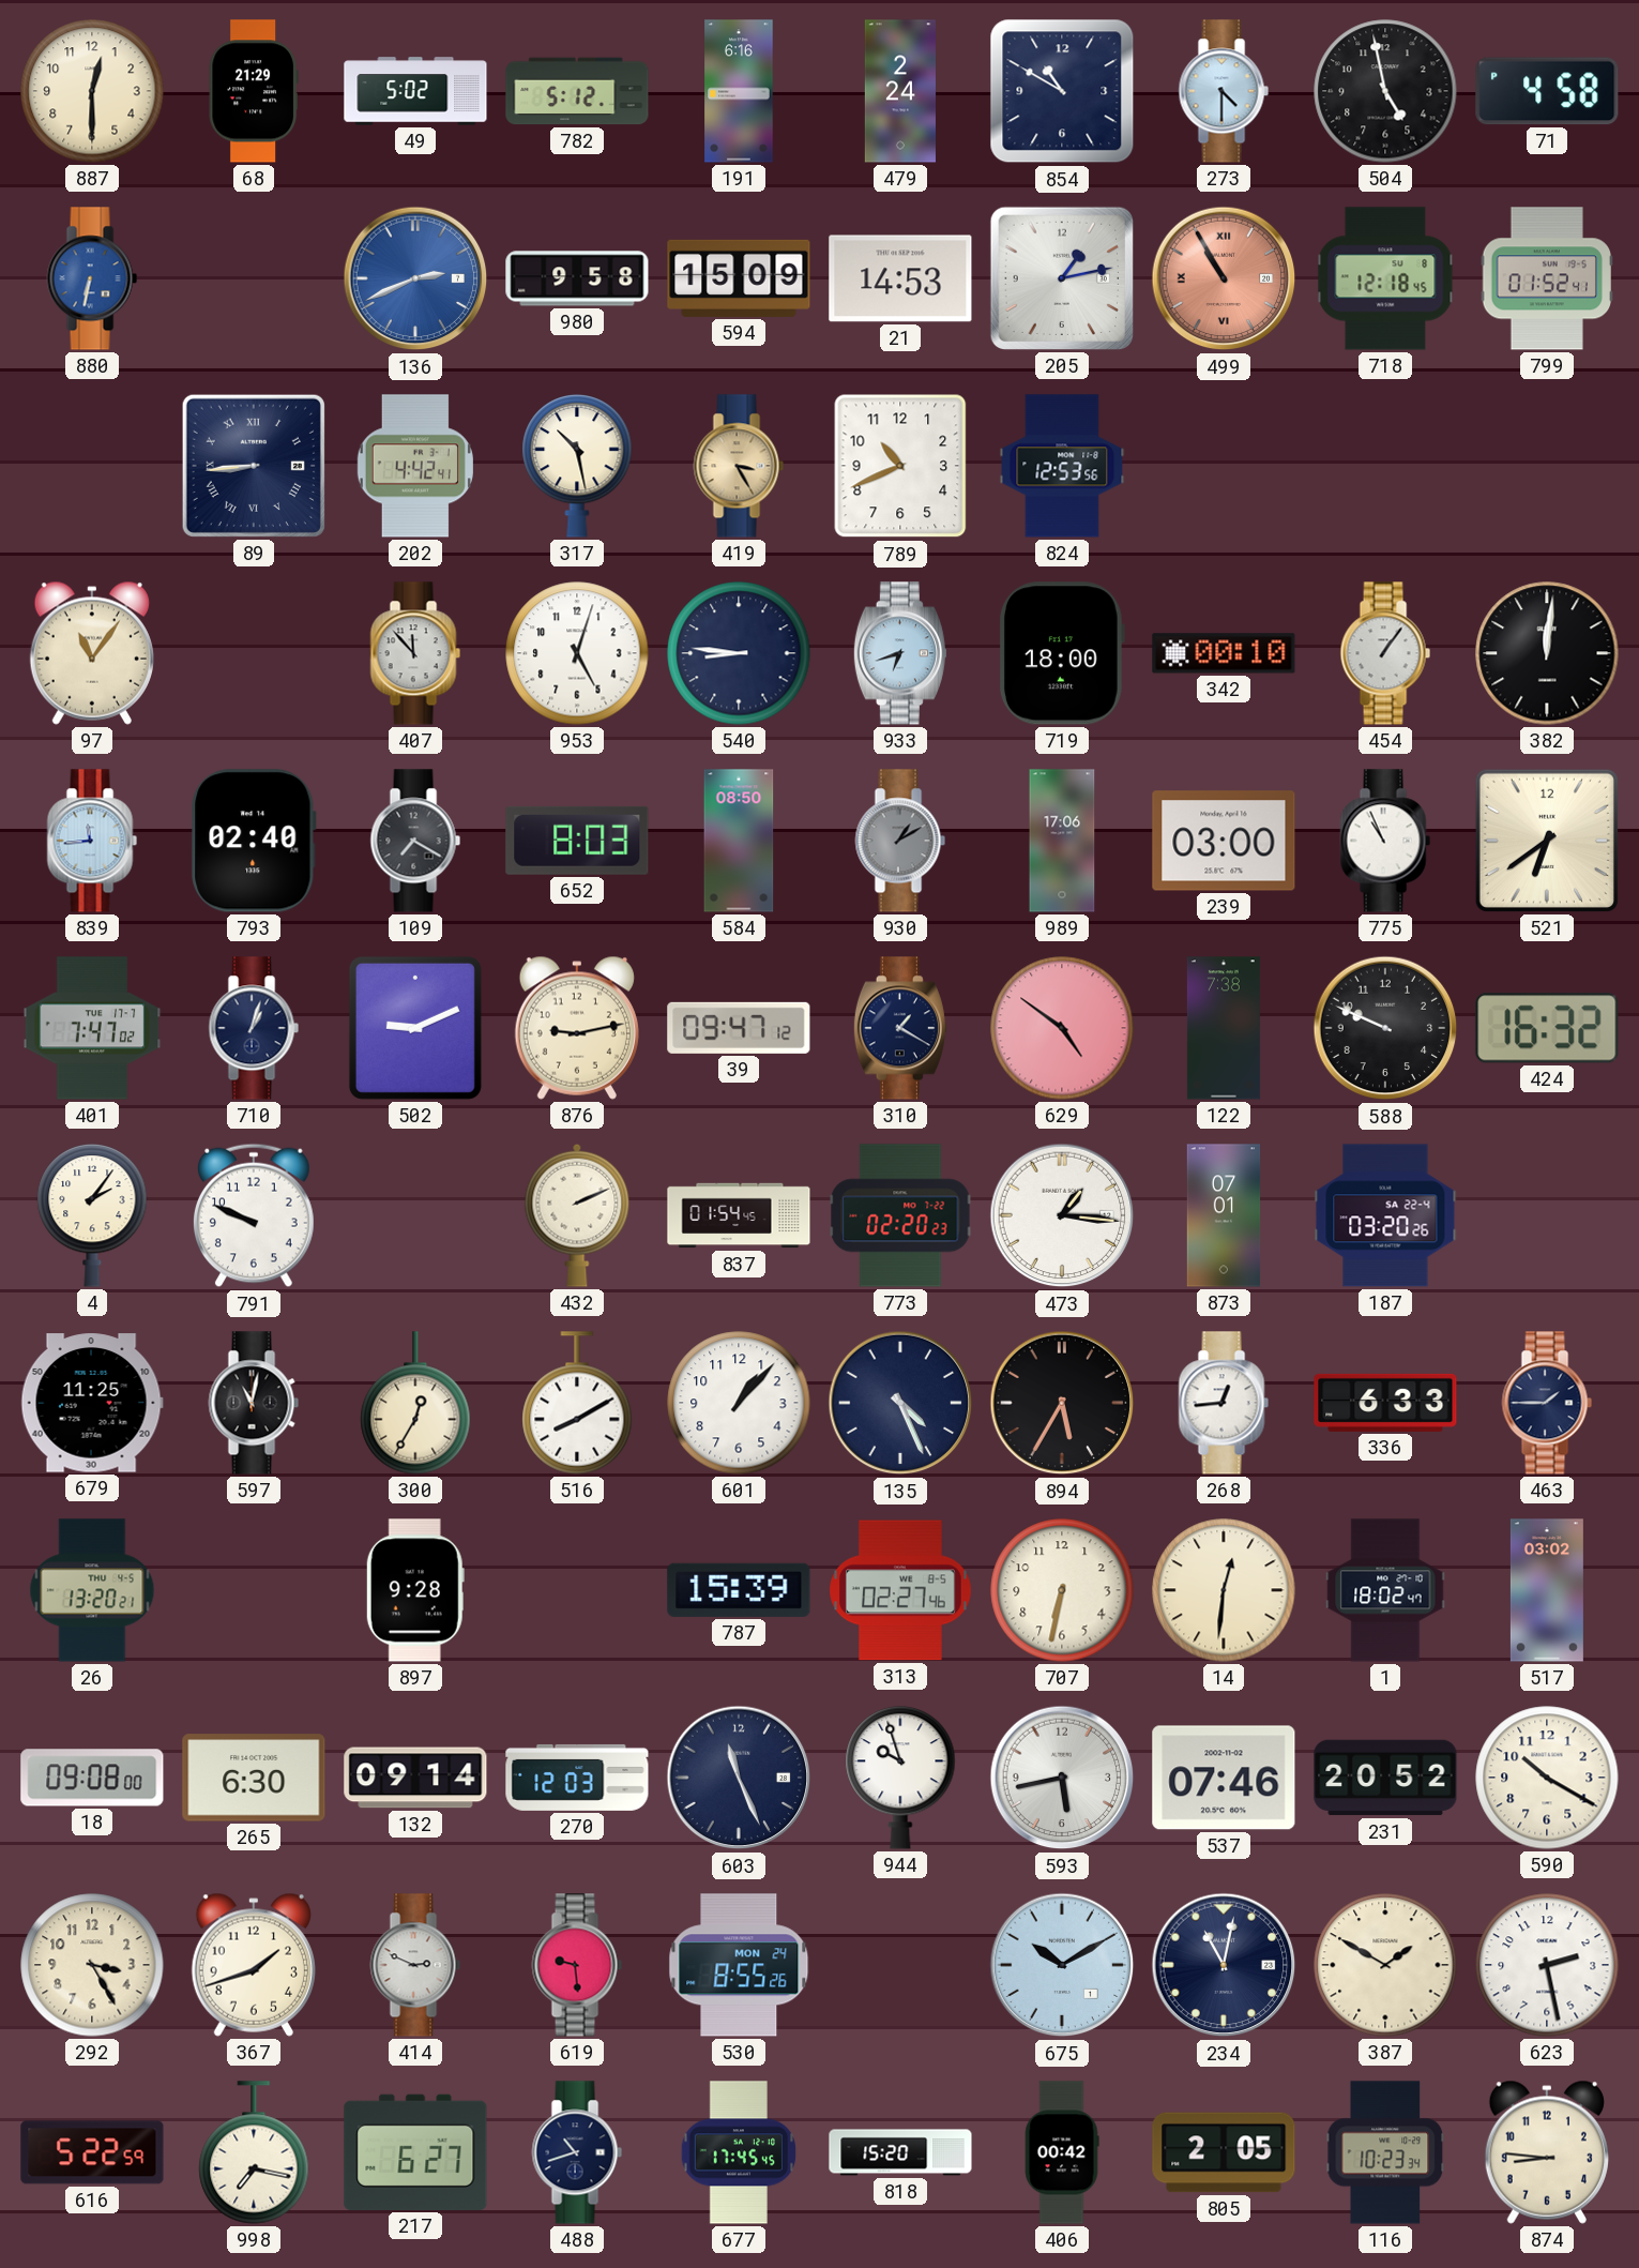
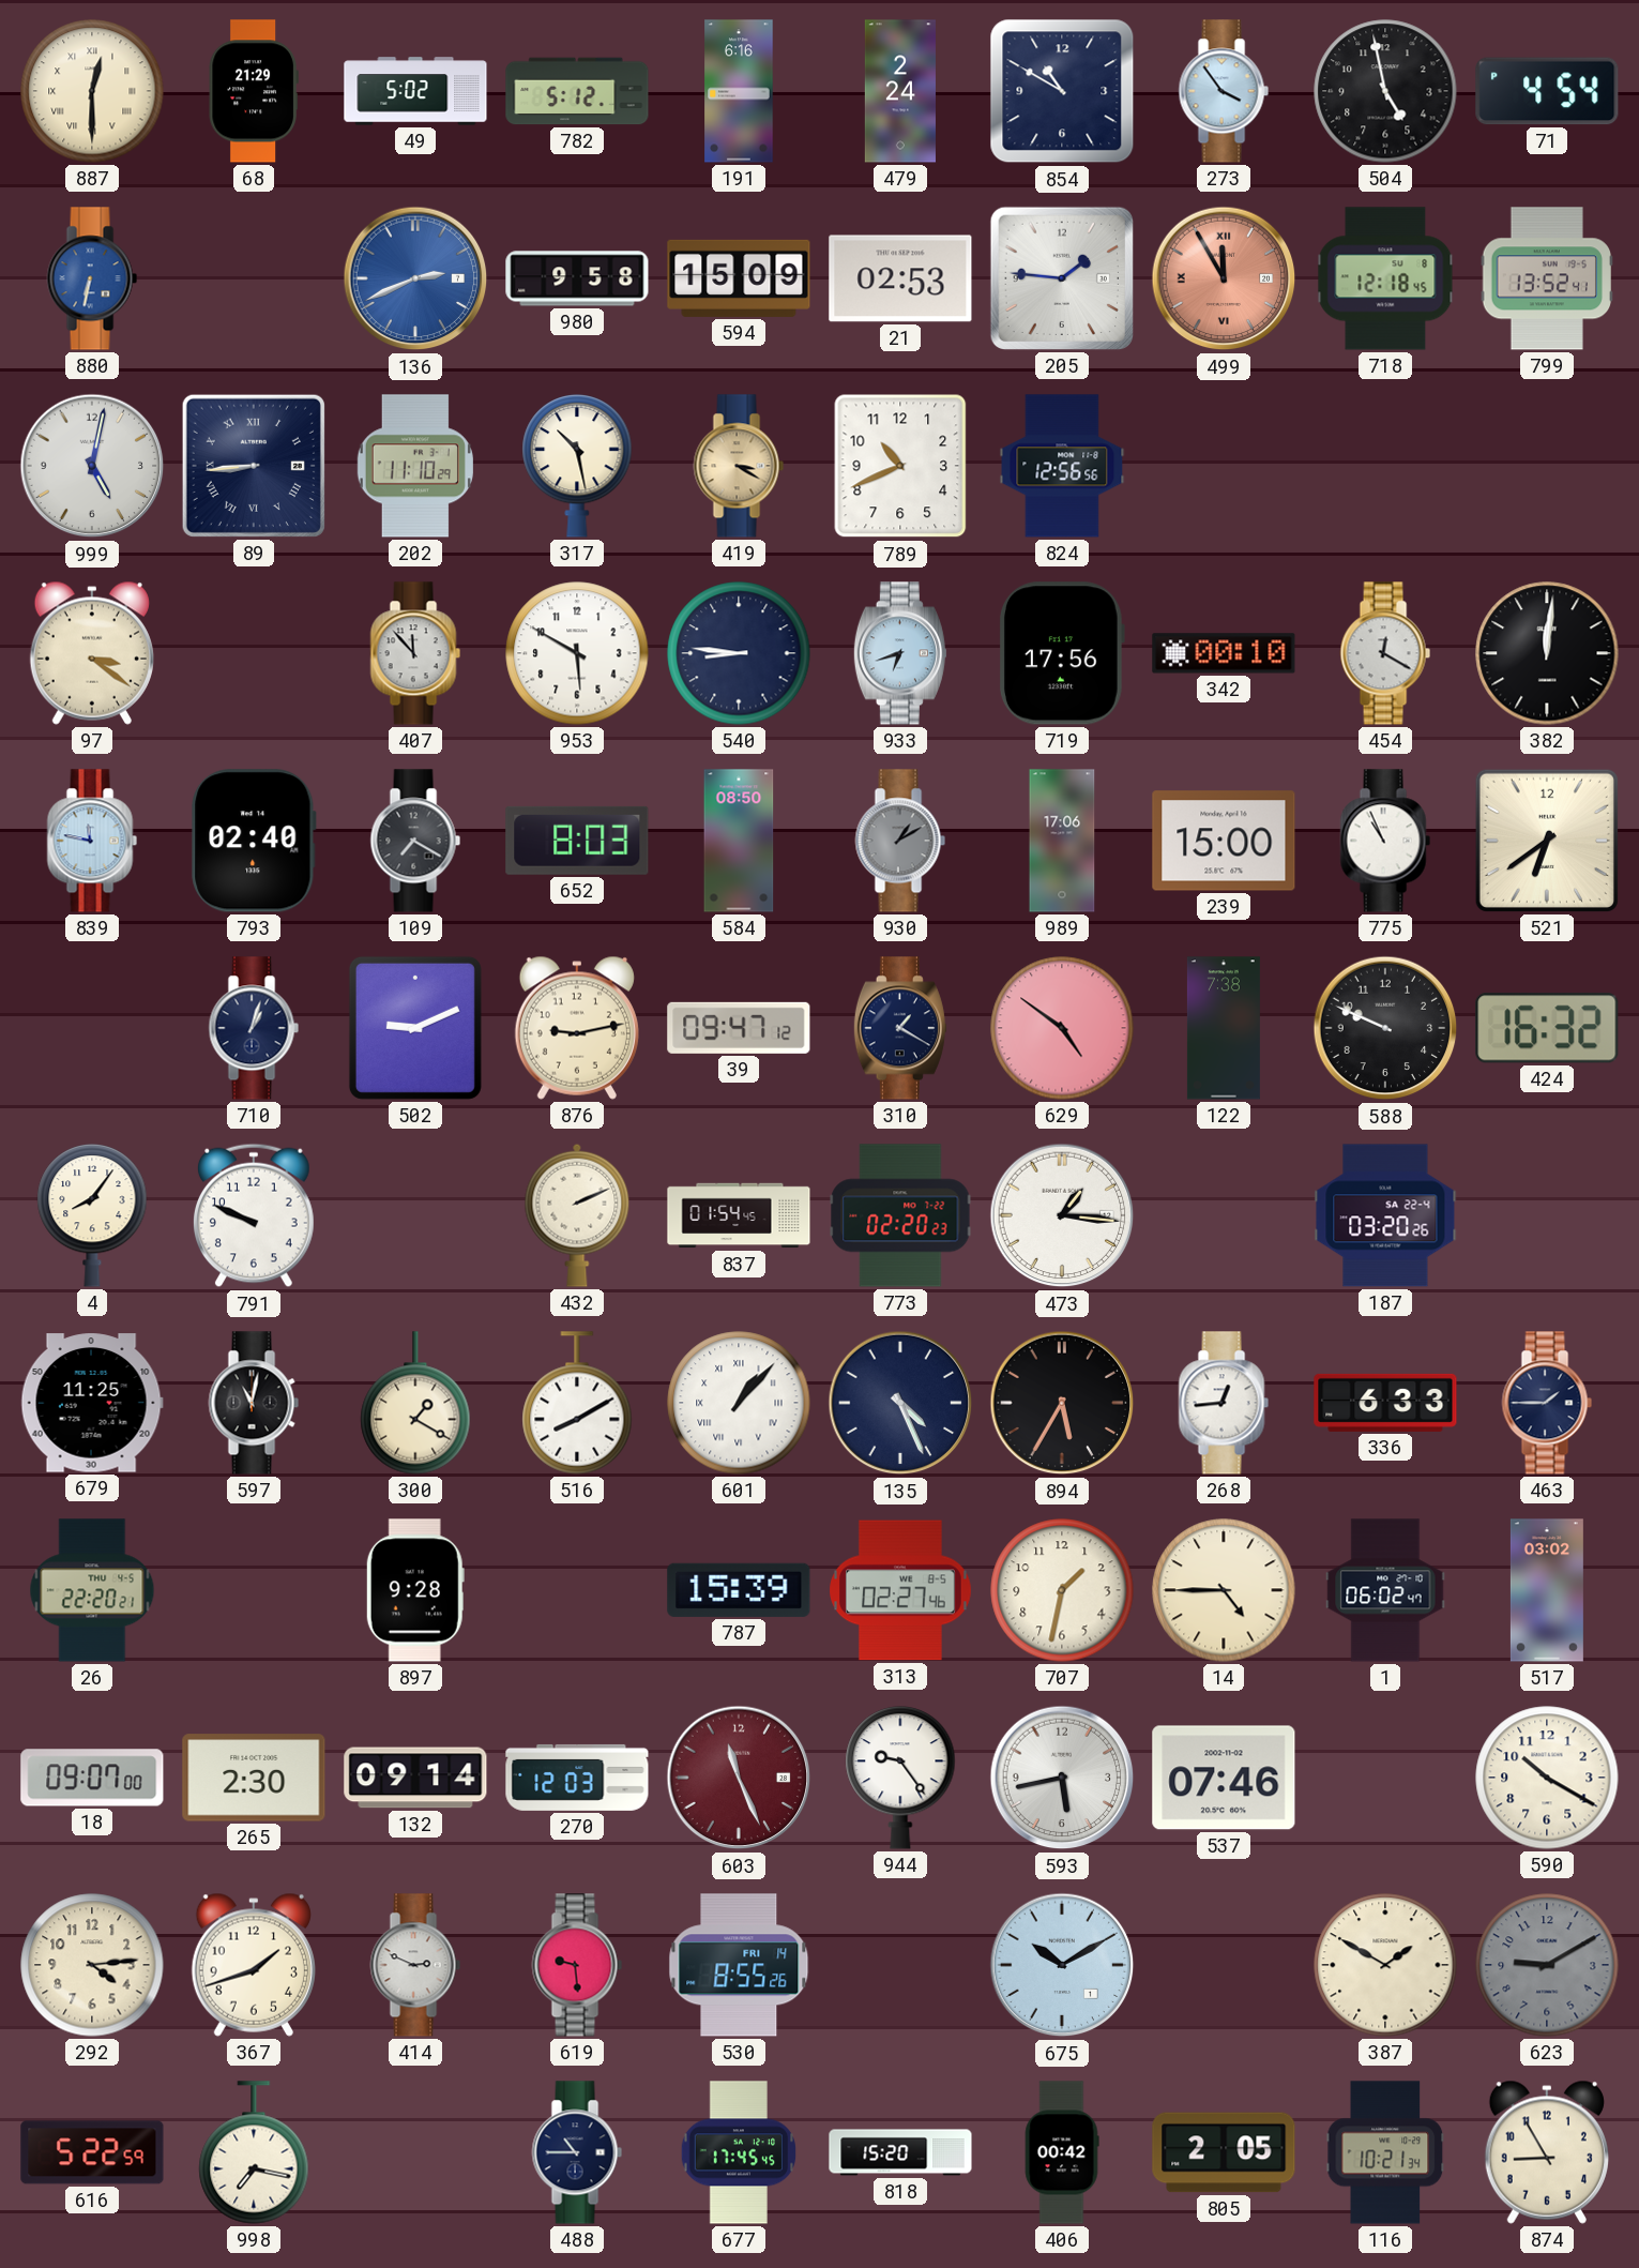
887 numerals: Arabic -> Roman (92, 91)
273: 4:30 -> 3:54 (1224, 91)
71: 4:58 -> 4:54 (1547, 91)
21: 14:53 -> 02:53 (900, 278)
205: 1:13 -> 1:46 (1062, 278)
499: 10:55 -> 11:55 (1224, 278)
799: 01:52 -> 13:52 (1546, 278)
999: none -> 5:02 (92, 466)
202: 4:42 -> 11:10 (415, 466)
419: 3:25 -> 3:20 (739, 466)
824: 12:53 -> 12:56 (1062, 466)
97: 11:06 -> 3:21 (92, 653)
953: 5:03 -> 5:50 (577, 653)
719: 18:00 -> 17:56 (1063, 653)
454: 1:06 -> 12:20 (1385, 653)
839: 11:44 -> 11:47 (92, 841)
239: 03:00 -> 15:00 (1224, 841)
401: 7:47 -> none (92, 1028)
4: 2:06 -> 8:06 (92, 1216)
873: 07:01 -> none (1224, 1215)
300: 12:35 -> 1:20 (415, 1403)
601 numerals: Arabic -> Roman (739, 1403)
26: 13:20 -> 22:20 (92, 1590)
707: 6:32 -> 1:32 (1062, 1590)
14: 12:31 -> 4:45 (1224, 1590)
1: 18:02 -> 06:02 (1385, 1590)
18: 09:08 -> 09:07 (92, 1778)
265: 6:30 -> 2:30 (254, 1778)
603 dial: navy -> burgundy (739, 1778)
944: 9:57 -> 9:24 (900, 1779)
231: 20:52 -> none (1385, 1778)
292: 3:25 -> 4:14 (92, 1965)
530 date: MON 24 -> FRI 14 (739, 1965)
234: 11:02 -> none (1224, 1965)
623: 2:28 -> 9:10 (1547, 1965)
623 dial: white -> grey (1547, 1965)
217: 6:27 -> none (415, 2152)
488: 10:42 -> 10:45 (577, 2152)
116: 10:23 -> 10:21 (1385, 2152)
874: 8:46 -> 8:55 (1547, 2152)
